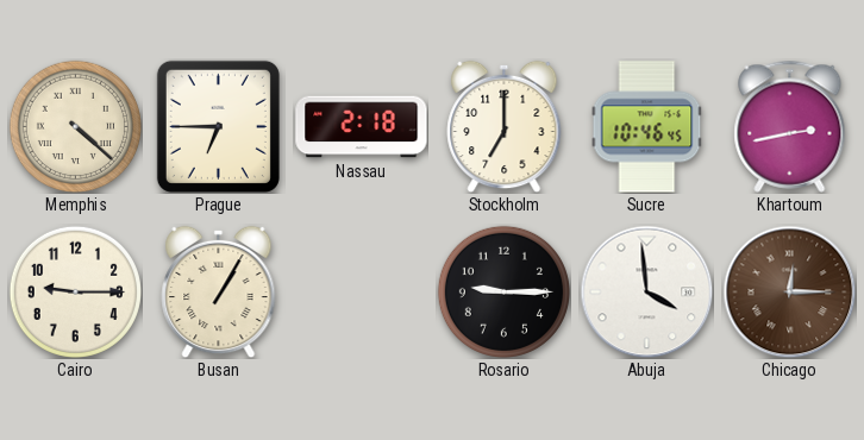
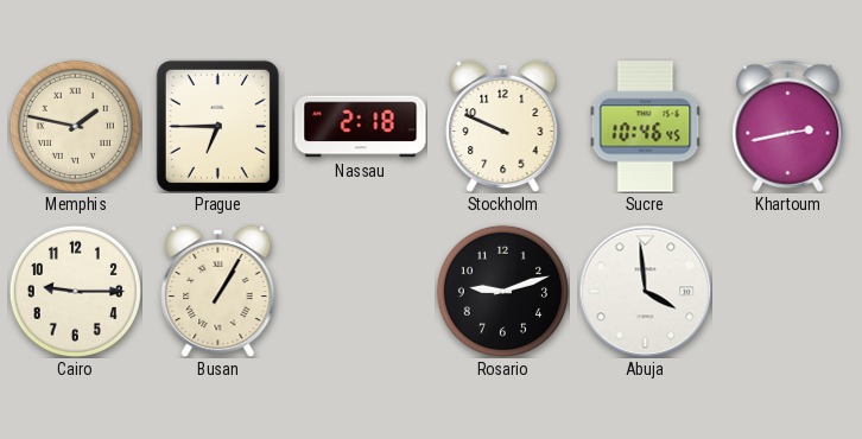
Memphis: 4:22 -> 1:47 (75, 126)
Stockholm: 7:00 -> 9:49 (503, 126)
Rosario: 9:15 -> 9:12 (502, 291)
Chicago: 12:15 -> none (789, 291)
